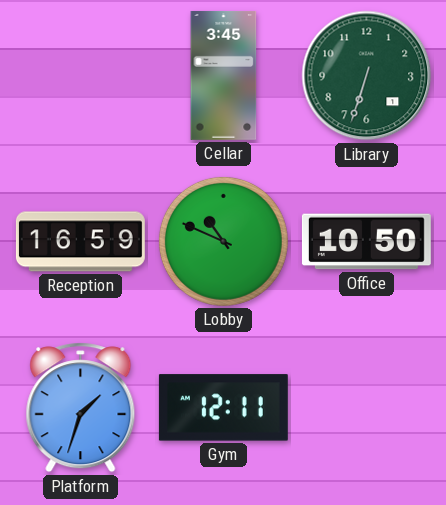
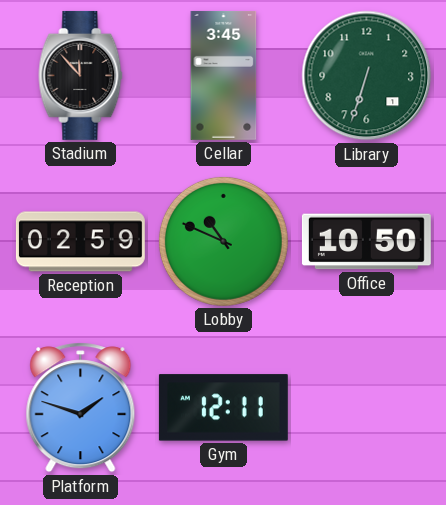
Stadium: none -> 11:53 (81, 75)
Reception: 16:59 -> 02:59 (80, 242)
Platform: 1:33 -> 1:48 (81, 408)
